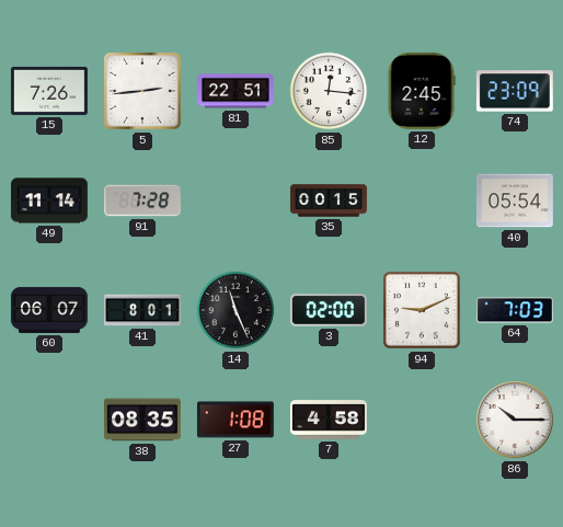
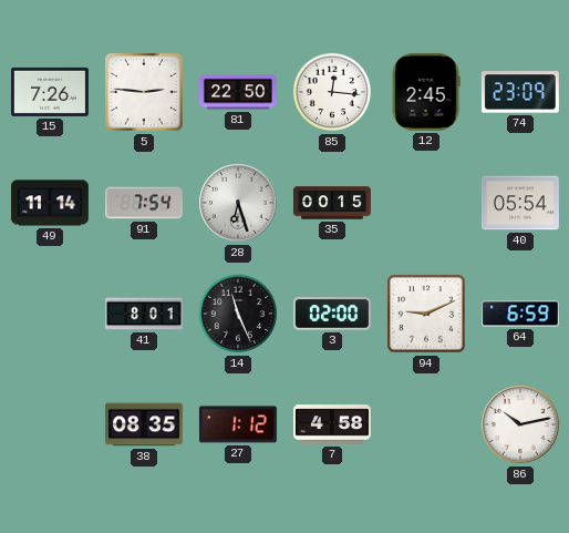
5: 2:44 -> 2:46 (144, 92)
81: 22:51 -> 22:50 (238, 92)
91: 7:28 -> 7:54 (144, 203)
28: none -> 6:27 (239, 204)
60: 06:07 -> none (49, 310)
64: 7:03 -> 6:59 (520, 314)
27: 1:08 -> 1:12 (238, 424)
86: 10:15 -> 10:13 (521, 426)
